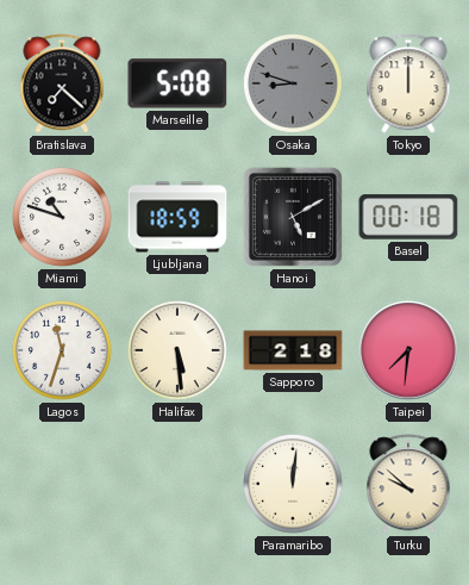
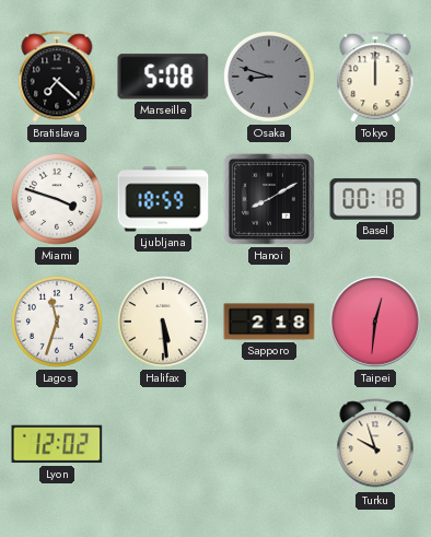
Miami: 10:48 -> 3:48 (58, 200)
Hanoi: 5:10 -> 8:10 (269, 199)
Taipei: 7:31 -> 12:31 (375, 322)
Lyon: none -> 12:02 (57, 444)
Paramaribo: 12:01 -> none (294, 485)
Turku: 9:52 -> 9:57 (375, 444)
